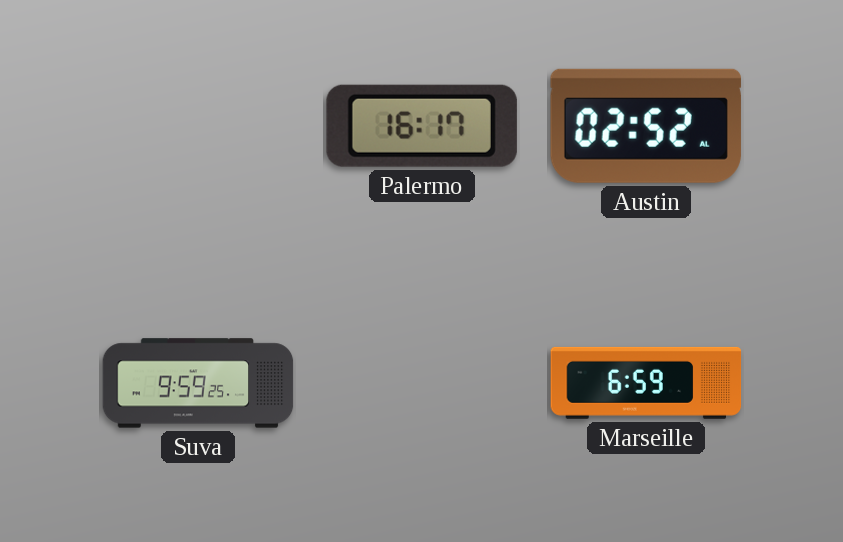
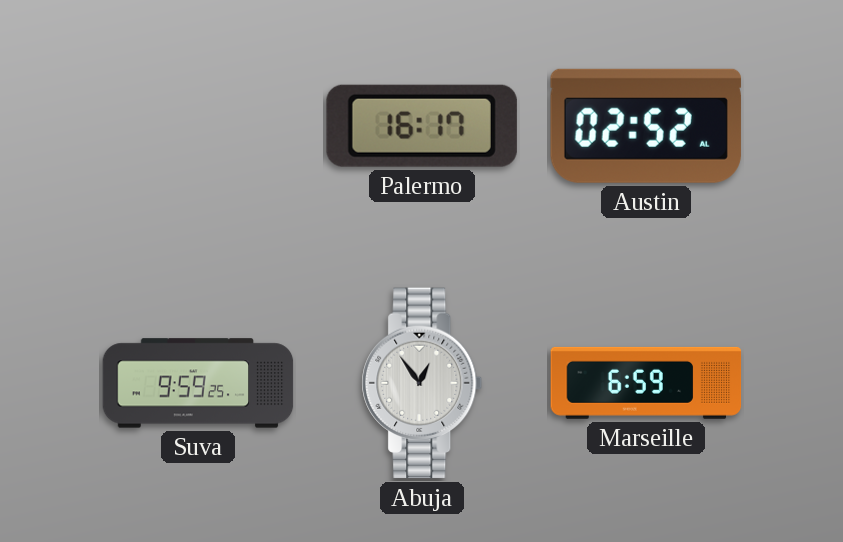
Abuja: none -> 12:54 (422, 383)
